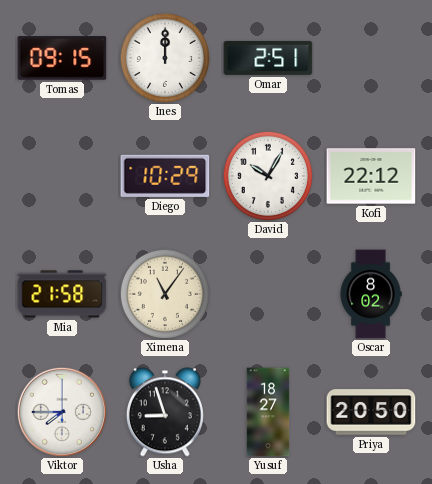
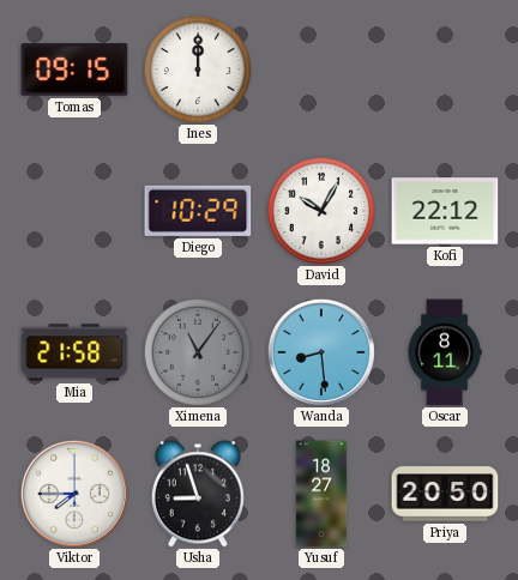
Omar: 2:51 -> none (268, 58)
Ximena dial: cream -> grey (198, 352)
Wanda: none -> 8:29 (321, 352)
Oscar: 8:02 -> 8:11 (445, 352)
